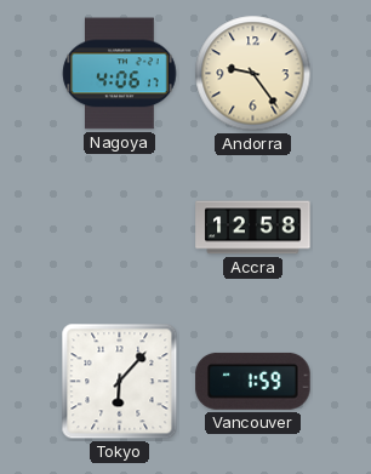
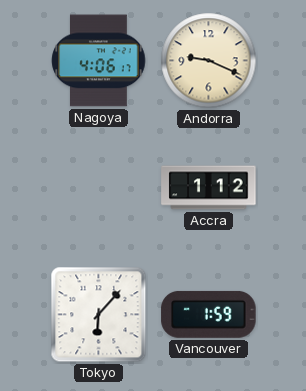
Andorra: 9:24 -> 9:19 (209, 61)
Accra: 12:58 -> 1:12 (209, 188)
